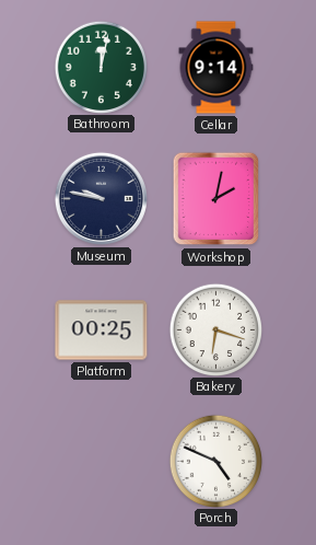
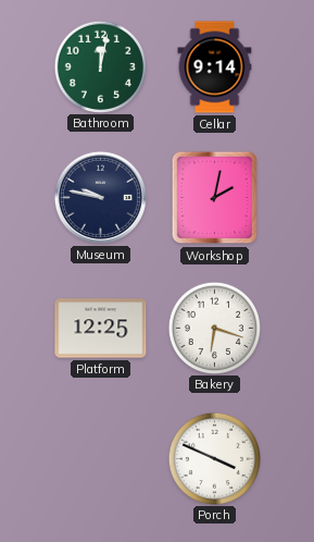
Platform: 00:25 -> 12:25 (101, 329)
Porch: 4:49 -> 3:49 (214, 458)
